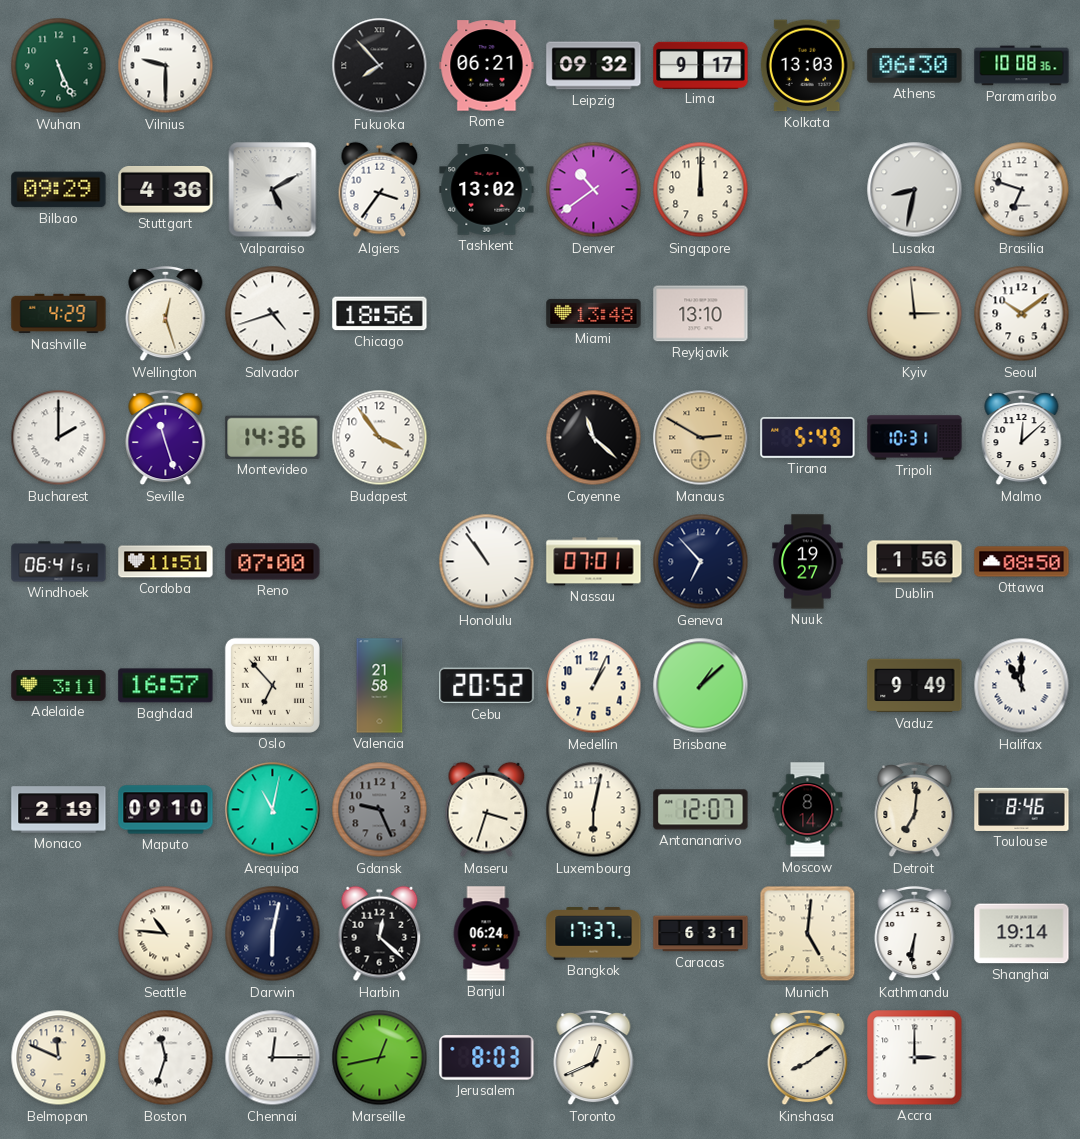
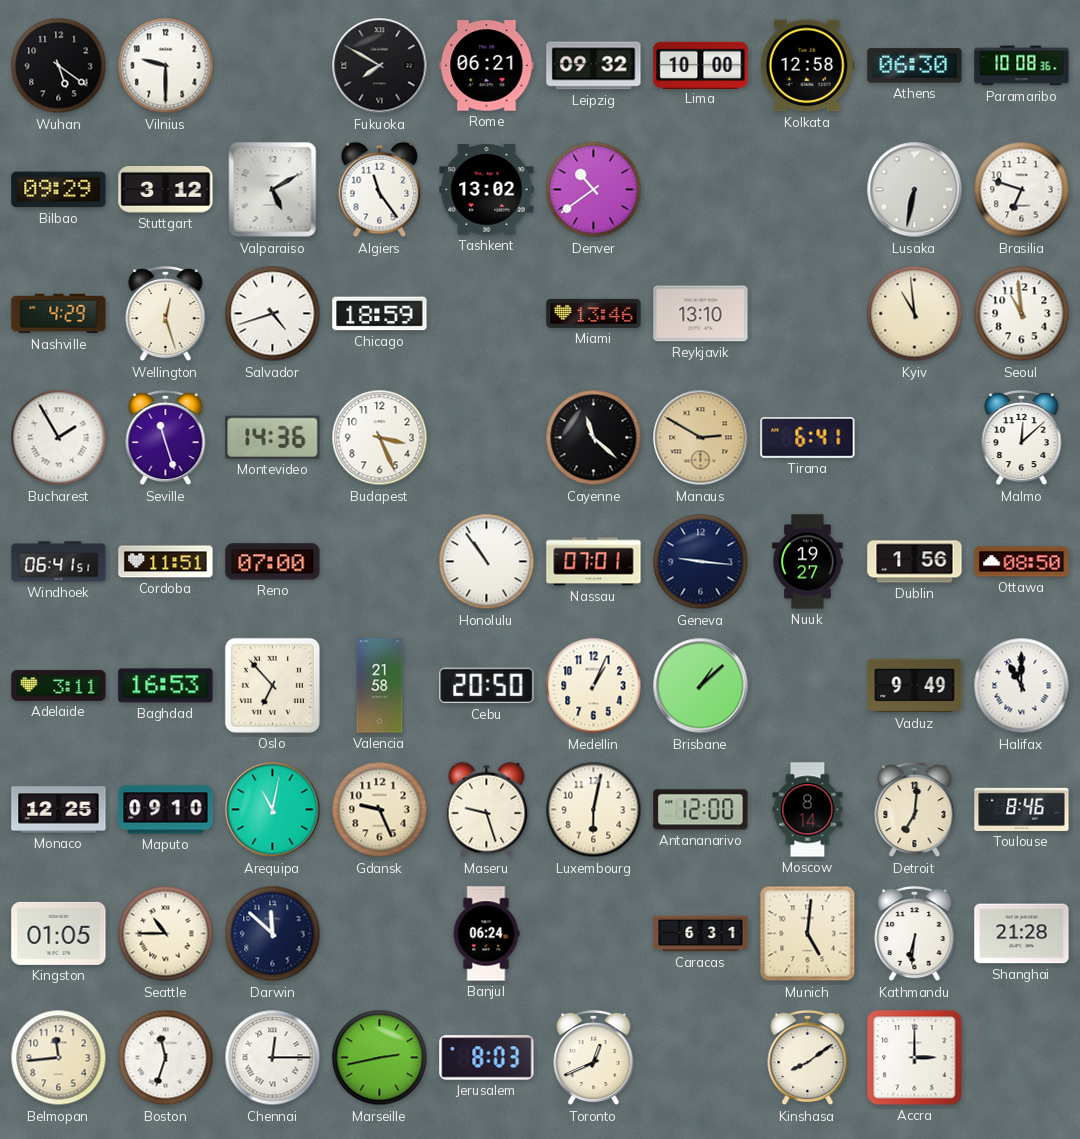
Wuhan: 5:26 -> 5:21 (59, 66)
Wuhan dial: green -> black (59, 66)
Fukuoka: 7:53 -> 7:50 (380, 66)
Lima: 9:17 -> 10:00 (701, 65)
Kolkata: 13:03 -> 12:58 (807, 66)
Stuttgart: 4:36 -> 3:12 (166, 189)
Algiers: 3:36 -> 11:24 (380, 190)
Singapore: 12:00 -> none (701, 190)
Lusaka: 8:32 -> 6:32 (915, 190)
Chicago: 18:56 -> 18:59 (380, 314)
Miami: 13:48 -> 13:46 (594, 313)
Kyiv: 2:59 -> 10:59 (915, 314)
Seoul: 10:09 -> 10:59 (1022, 314)
Bucharest: 2:00 -> 1:55 (59, 438)
Budapest: 3:54 -> 3:26 (380, 438)
Tirana: 5:49 -> 6:41 (808, 438)
Tripoli: 10:31 -> none (915, 438)
Geneva: 6:53 -> 9:16 (701, 562)
Baghdad: 16:57 -> 16:53 (166, 686)
Cebu: 20:52 -> 20:50 (487, 686)
Monaco: 2:19 -> 12:25 (59, 810)
Gdansk dial: grey -> cream (380, 810)
Maseru: 3:33 -> 9:27 (487, 810)
Antananarivo: 12:07 -> 12:00 (701, 810)
Kingston: none -> 01:05 (59, 933)
Seattle: 10:46 -> 10:45 (166, 934)
Darwin: 6:02 -> 11:52 (273, 934)
Harbin: 12:22 -> none (380, 934)
Bangkok: 17:37 -> none (594, 934)
Shanghai: 19:14 -> 21:28 (1022, 934)
Belmopan: 11:49 -> 11:44 (59, 1058)
Marseille: 12:43 -> 2:43 (380, 1058)
